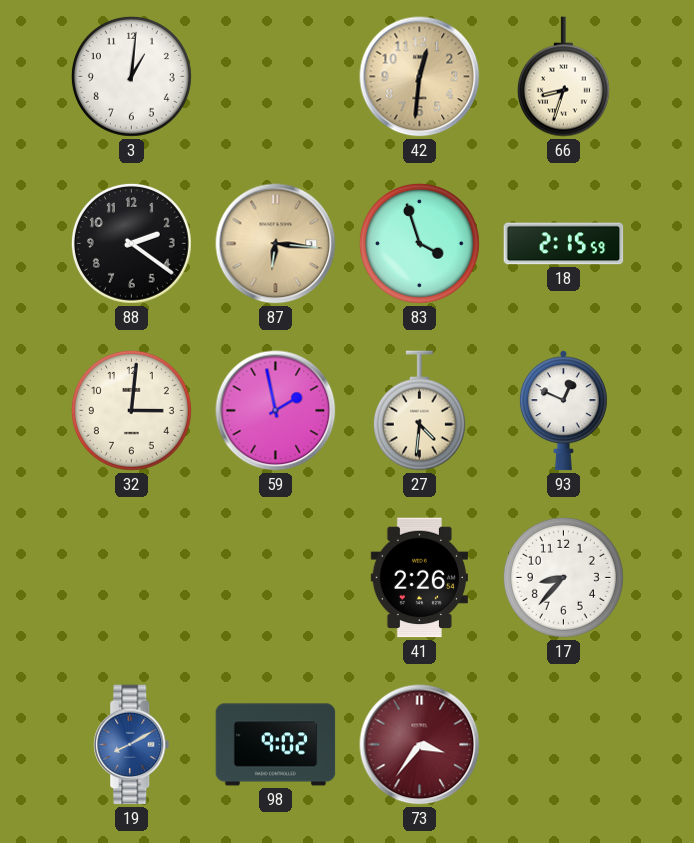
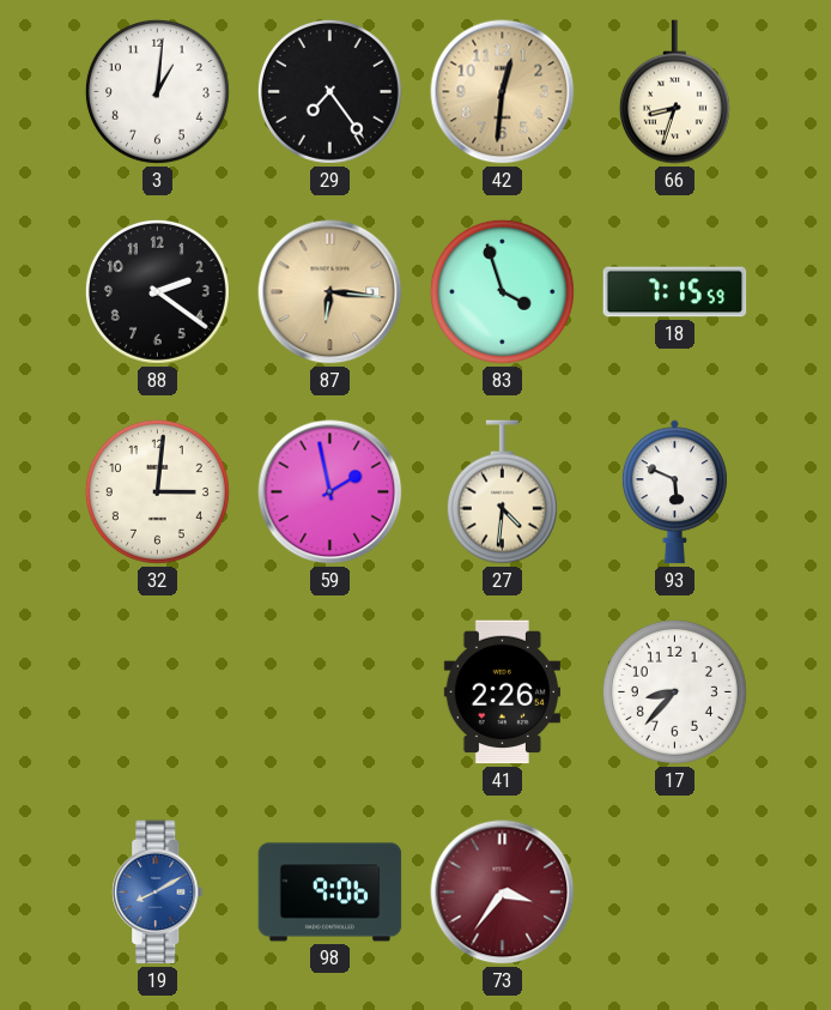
29: none -> 7:24 (329, 91)
18: 2:15 -> 7:15 (675, 292)
93: 12:49 -> 5:49 (674, 492)
98: 9:02 -> 9:06 (330, 893)
